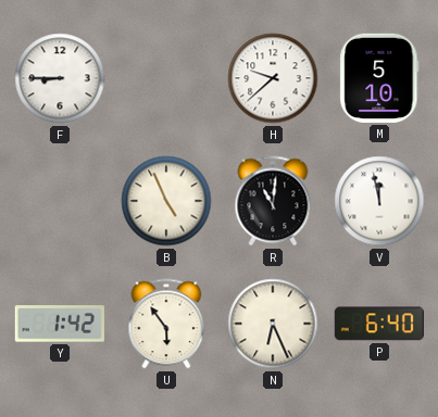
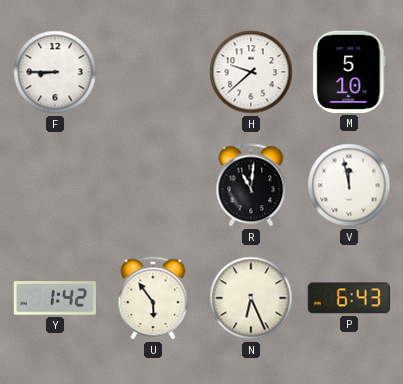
B: 4:56 -> none (166, 201)
P: 6:40 -> 6:43 (349, 298)
